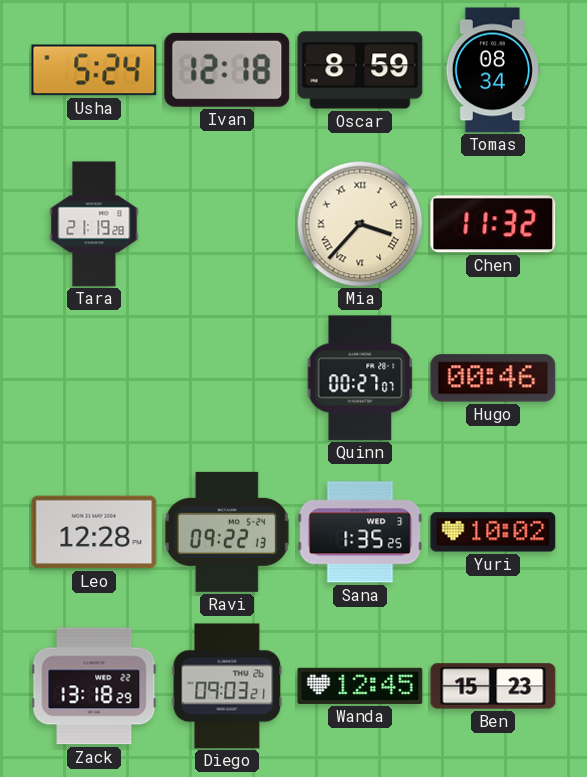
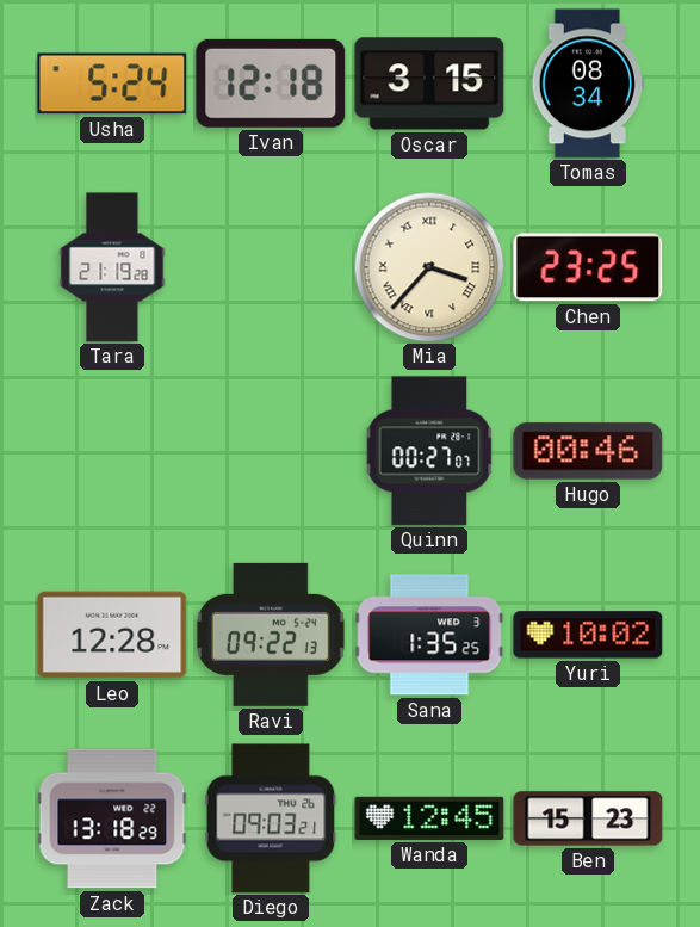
Oscar: 8:59 -> 3:15 (429, 84)
Chen: 11:32 -> 23:25 (588, 267)
